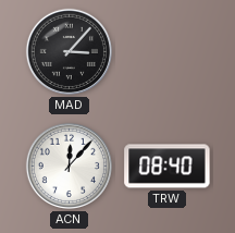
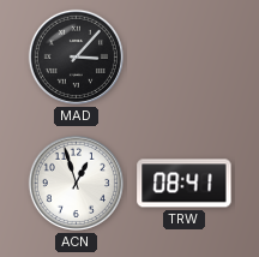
ACN: 12:07 -> 12:57 (76, 183)
TRW: 08:40 -> 08:41 (185, 184)
